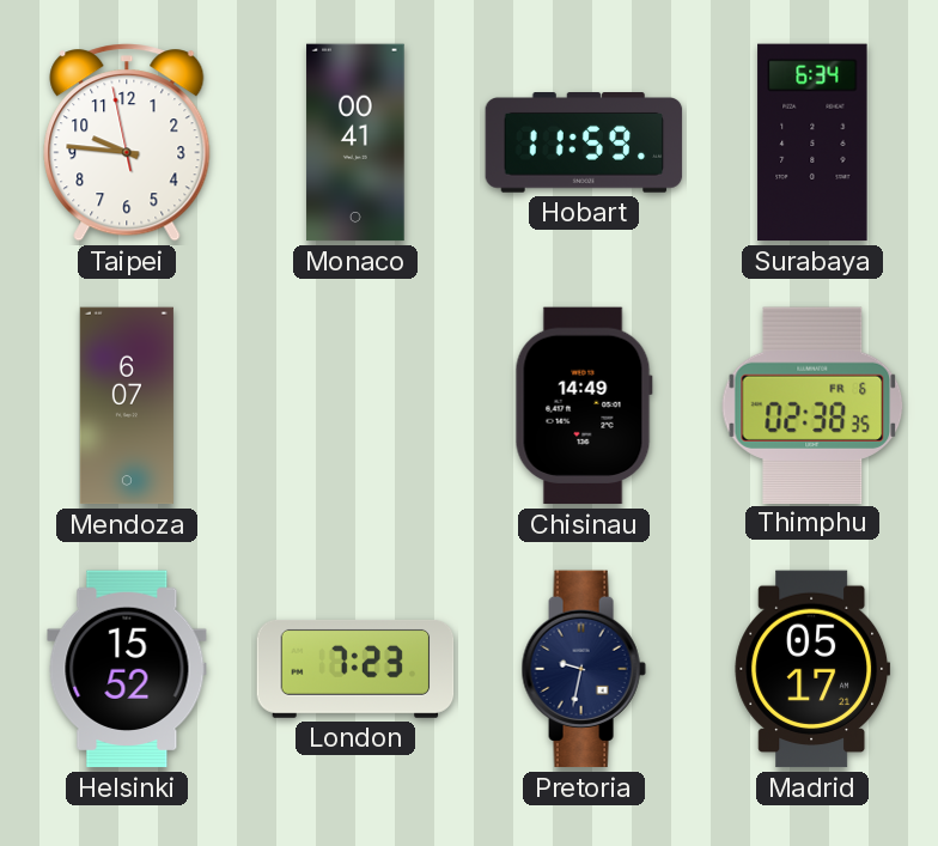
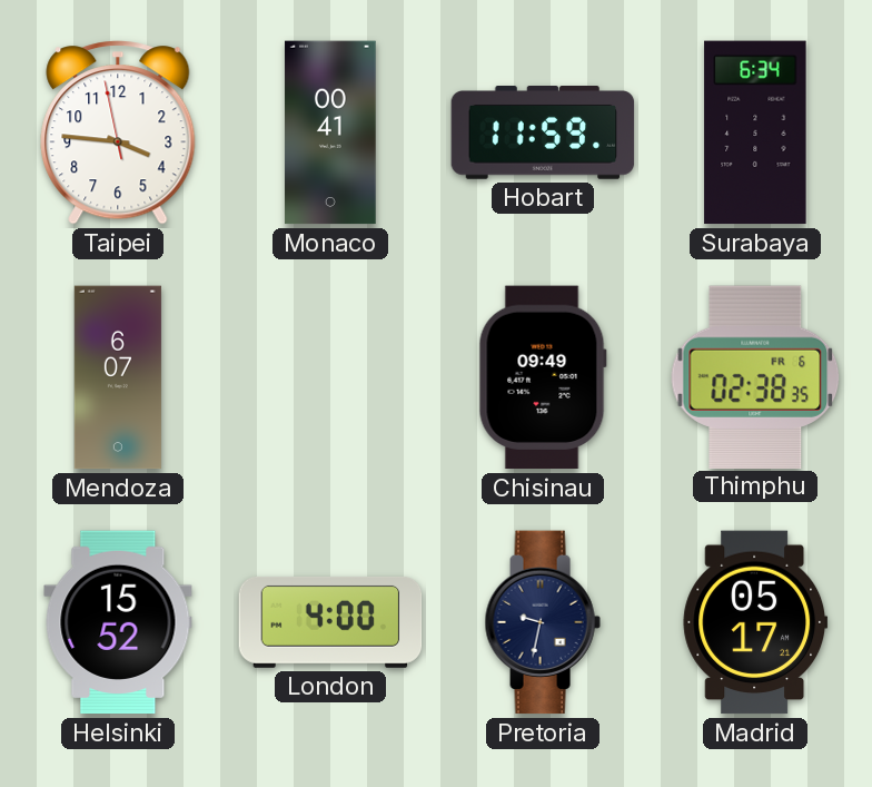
Taipei: 9:45 -> 3:45 (118, 132)
Chisinau: 14:49 -> 09:49 (543, 377)
London: 7:23 -> 4:00 (330, 622)
